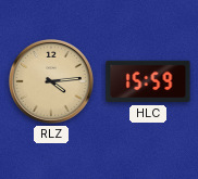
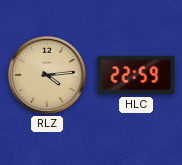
HLC: 15:59 -> 22:59 (136, 75)
